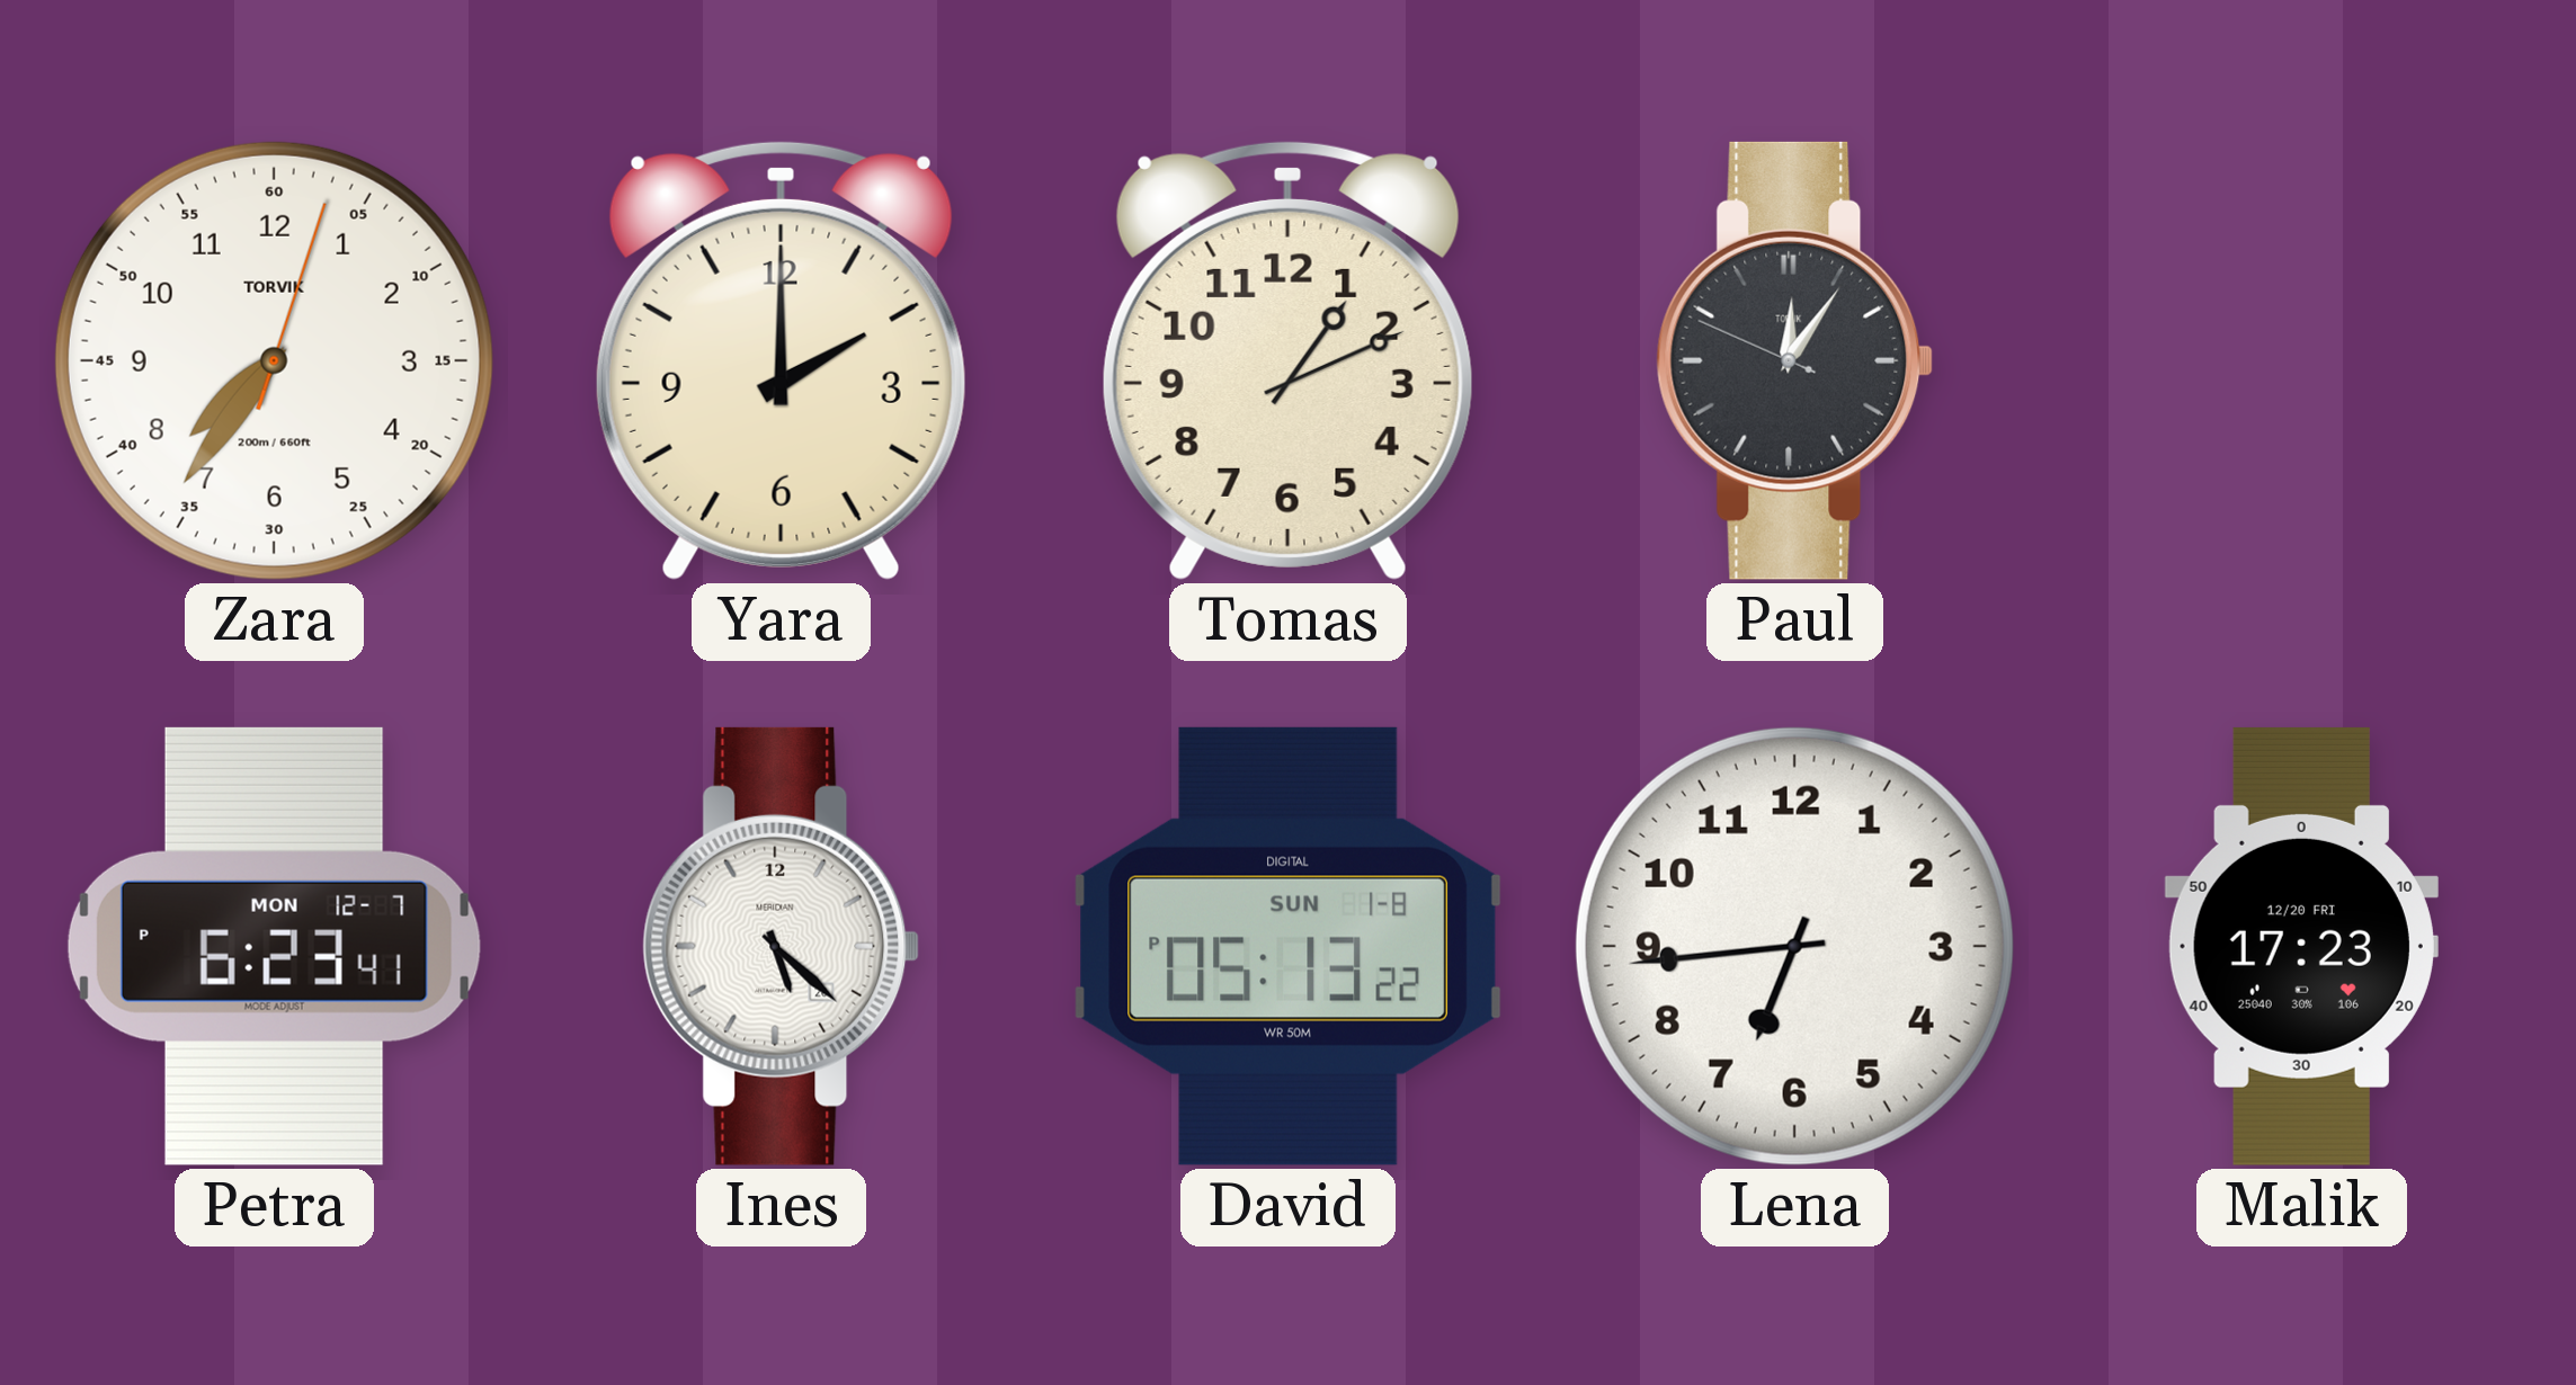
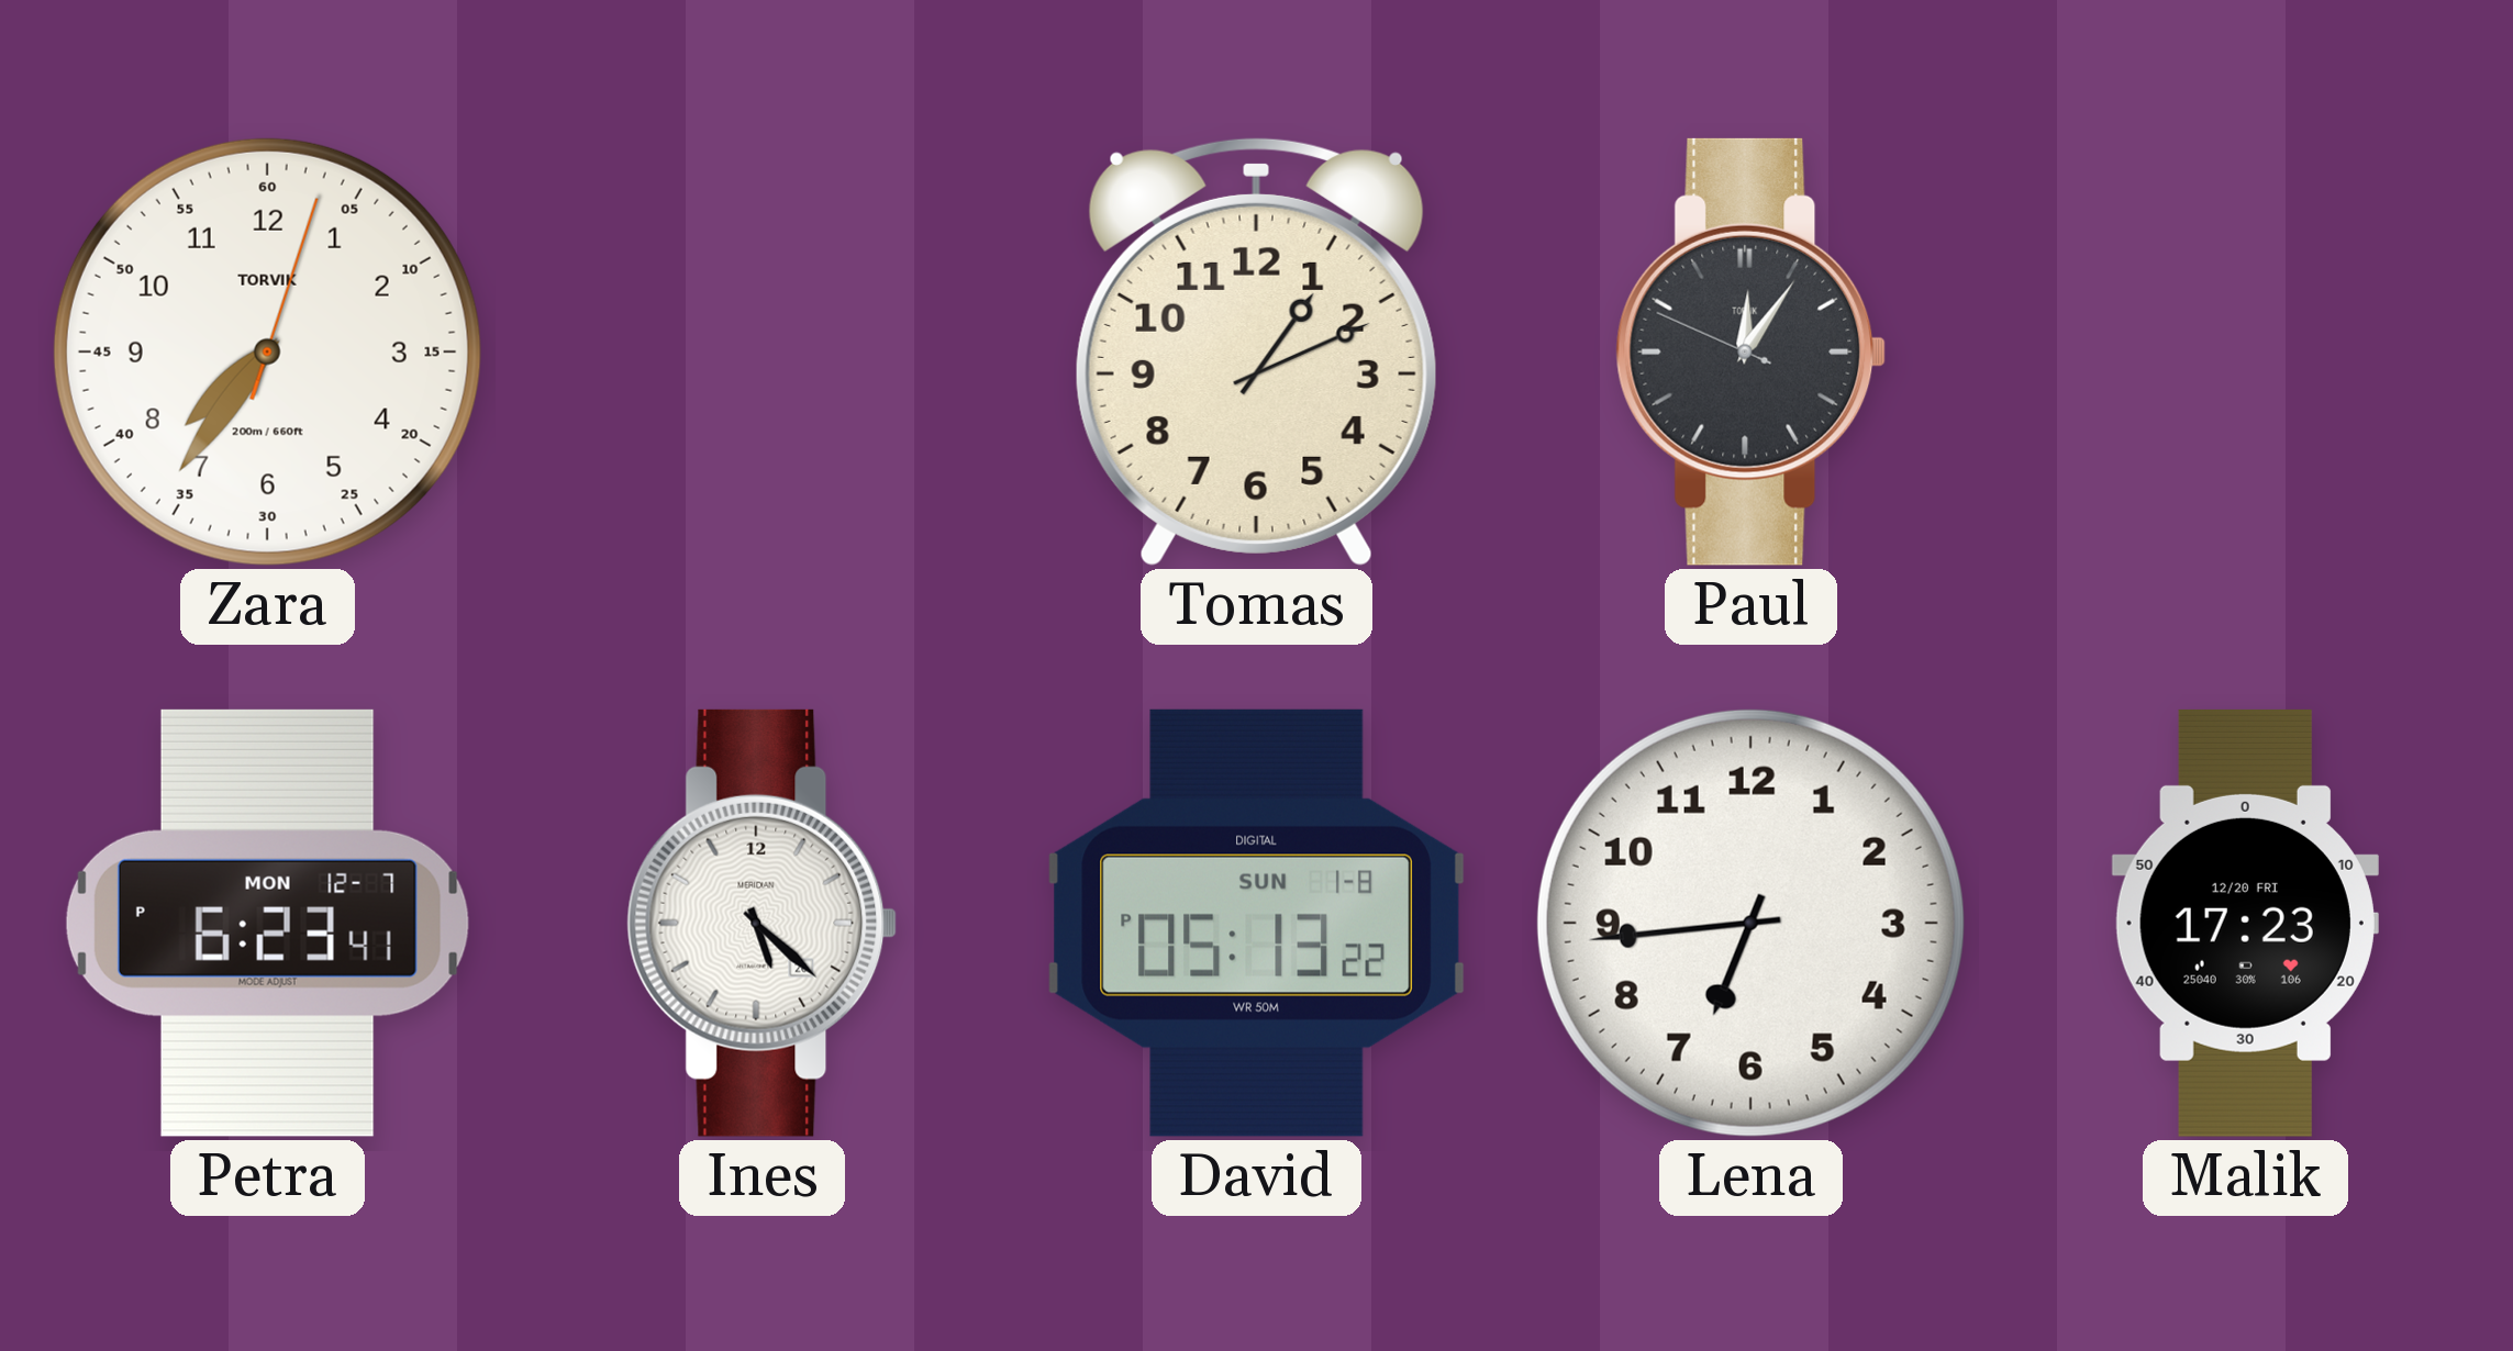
Yara: 2:00 -> none (781, 360)
